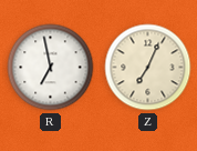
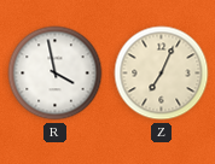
R: 6:58 -> 3:58 (56, 74)
